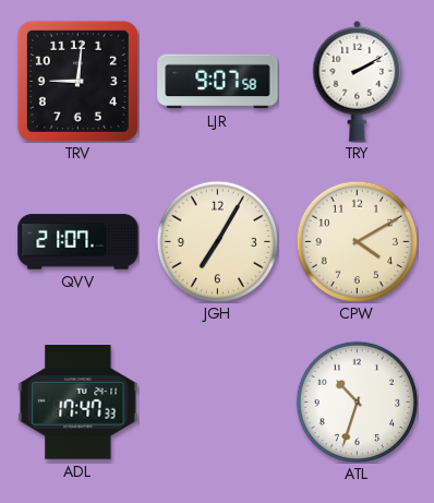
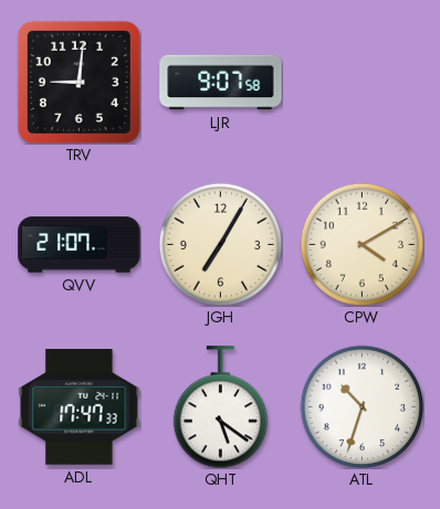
TRY: 2:10 -> none (358, 81)
QHT: none -> 5:21 (220, 407)
